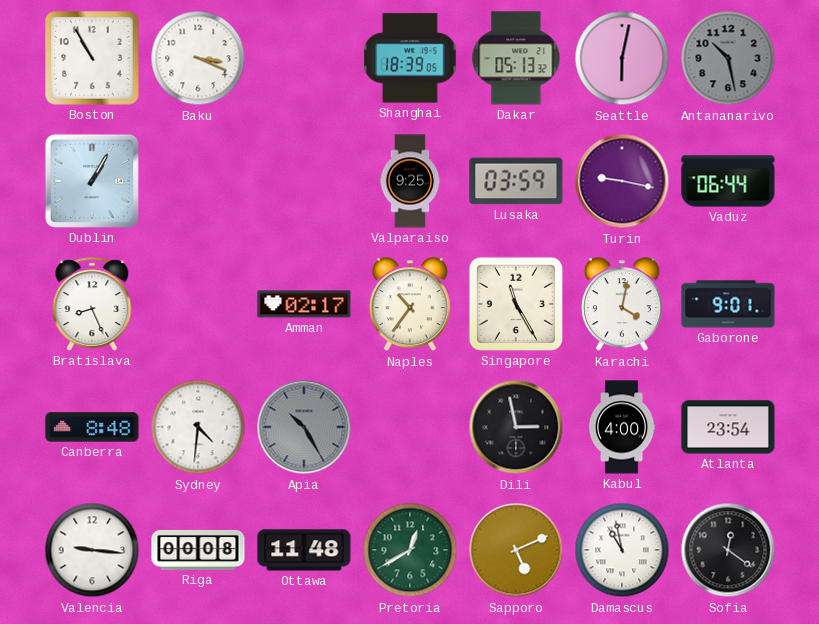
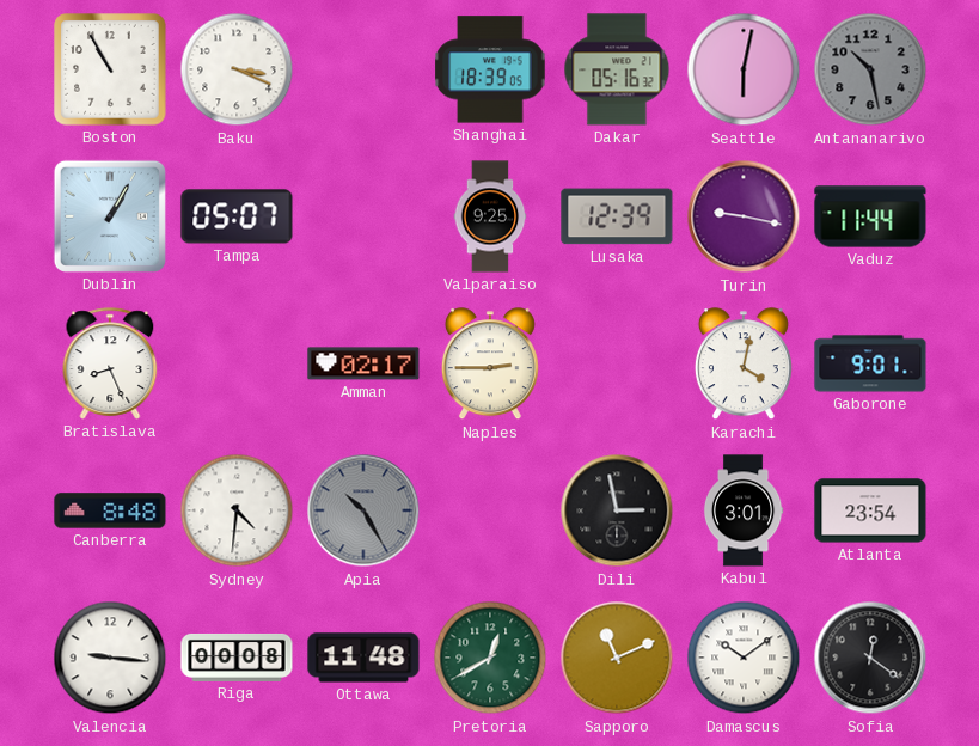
Dakar: 05:13 -> 05:16 (617, 69)
Tampa: none -> 05:07 (237, 216)
Lusaka: 03:59 -> 12:39 (617, 216)
Vaduz: 06:44 -> 11:44 (870, 216)
Naples: 10:36 -> 2:45 (490, 365)
Singapore: 11:25 -> none (516, 304)
Kabul: 4:00 -> 3:01 (744, 510)
Sapporo: 5:11 -> 11:11 (617, 658)
Damascus: 10:58 -> 10:09 (744, 658)
